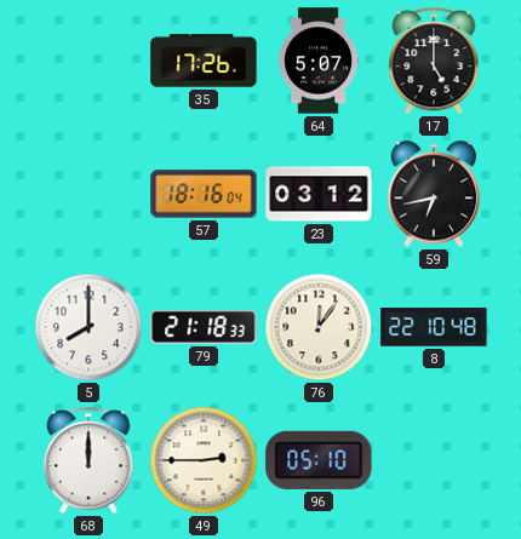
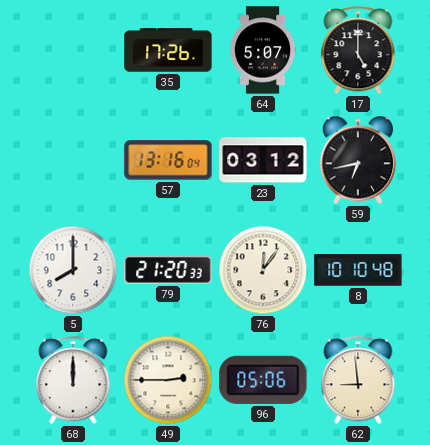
57: 18:16 -> 13:16 (168, 160)
79: 21:18 -> 21:20 (168, 270)
8: 22:10 -> 10:10 (358, 270)
96: 05:10 -> 05:06 (263, 380)
62: none -> 8:59 (358, 381)
